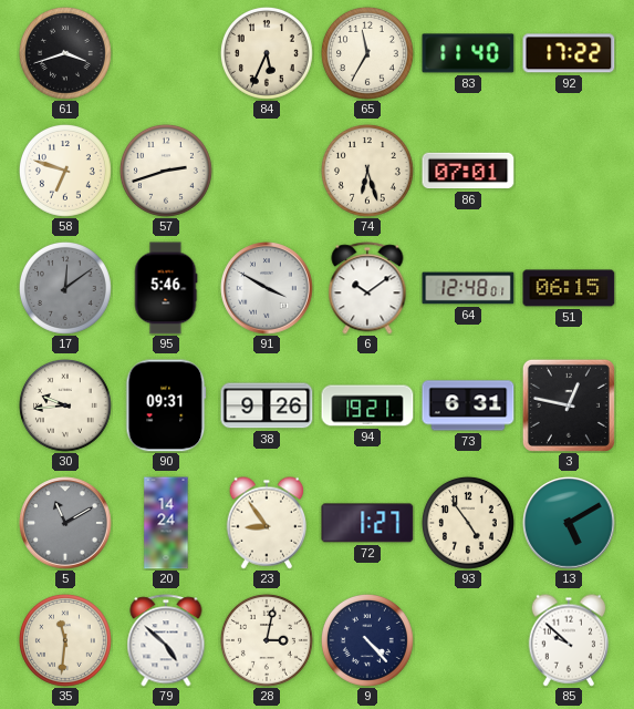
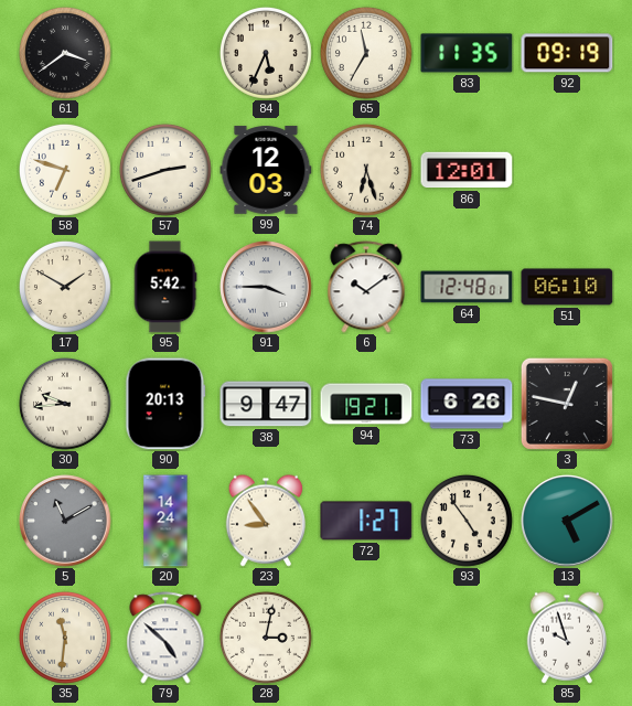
61: 3:42 -> 3:39 (65, 53)
83: 11:40 -> 11:35 (467, 53)
92: 17:22 -> 09:19 (567, 53)
99: none -> 12:03 (266, 170)
86: 07:01 -> 12:01 (467, 170)
17: 12:09 -> 1:50 (65, 287)
17 dial: grey -> cream (65, 287)
95: 5:46 -> 5:42 (165, 287)
91: 3:50 -> 3:45 (266, 287)
51: 06:15 -> 06:10 (567, 287)
90: 09:31 -> 20:13 (165, 404)
38: 9:26 -> 9:47 (266, 404)
73: 6:31 -> 6:26 (467, 404)
9: 4:23 -> none (367, 640)
85: 9:52 -> 9:57 (566, 638)
